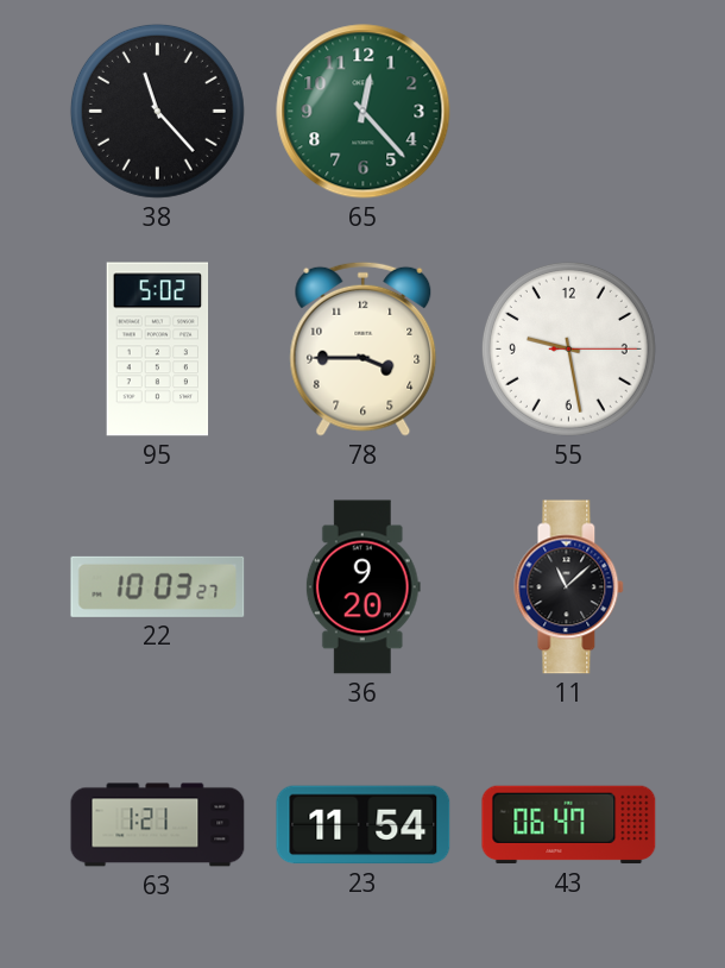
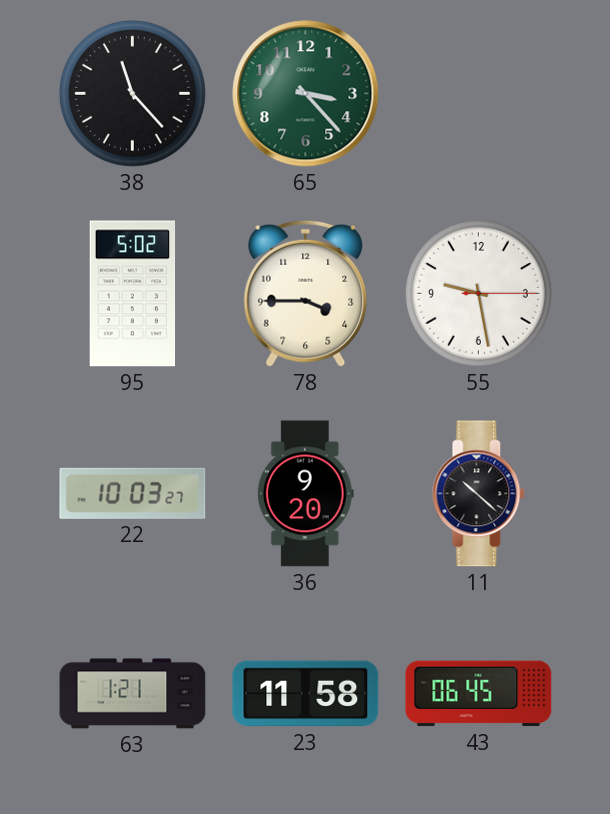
65: 12:23 -> 3:23 (306, 94)
11: 11:08 -> 10:22 (479, 494)
23: 11:54 -> 11:58 (306, 694)
43: 06:47 -> 06:45 (479, 694)
